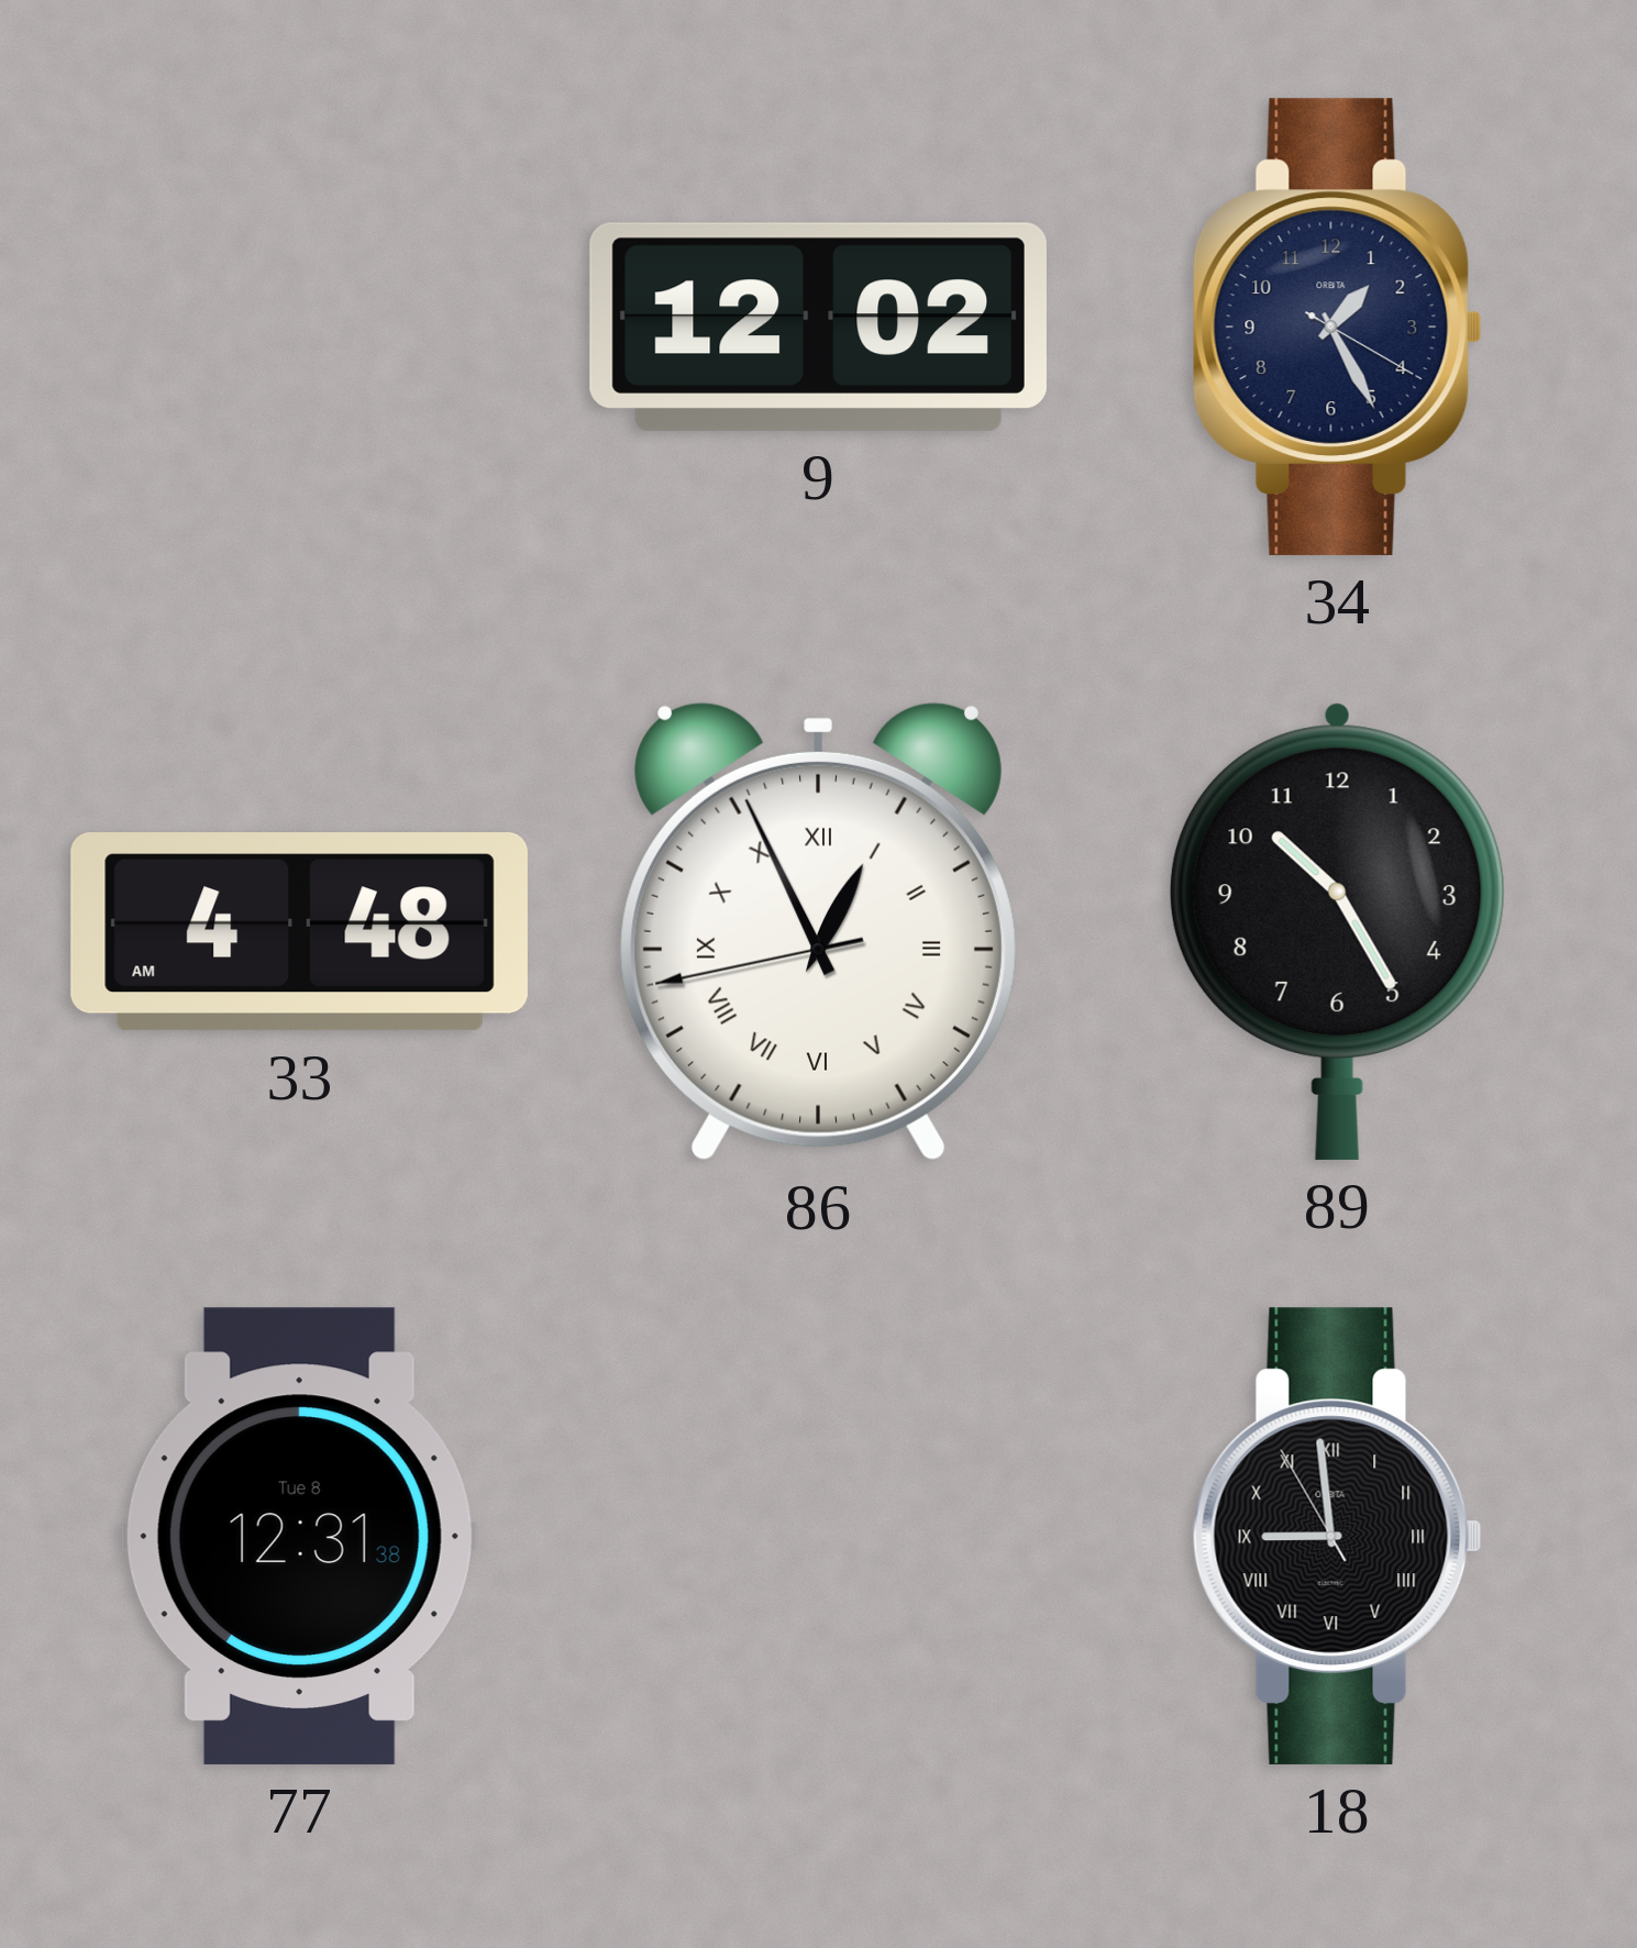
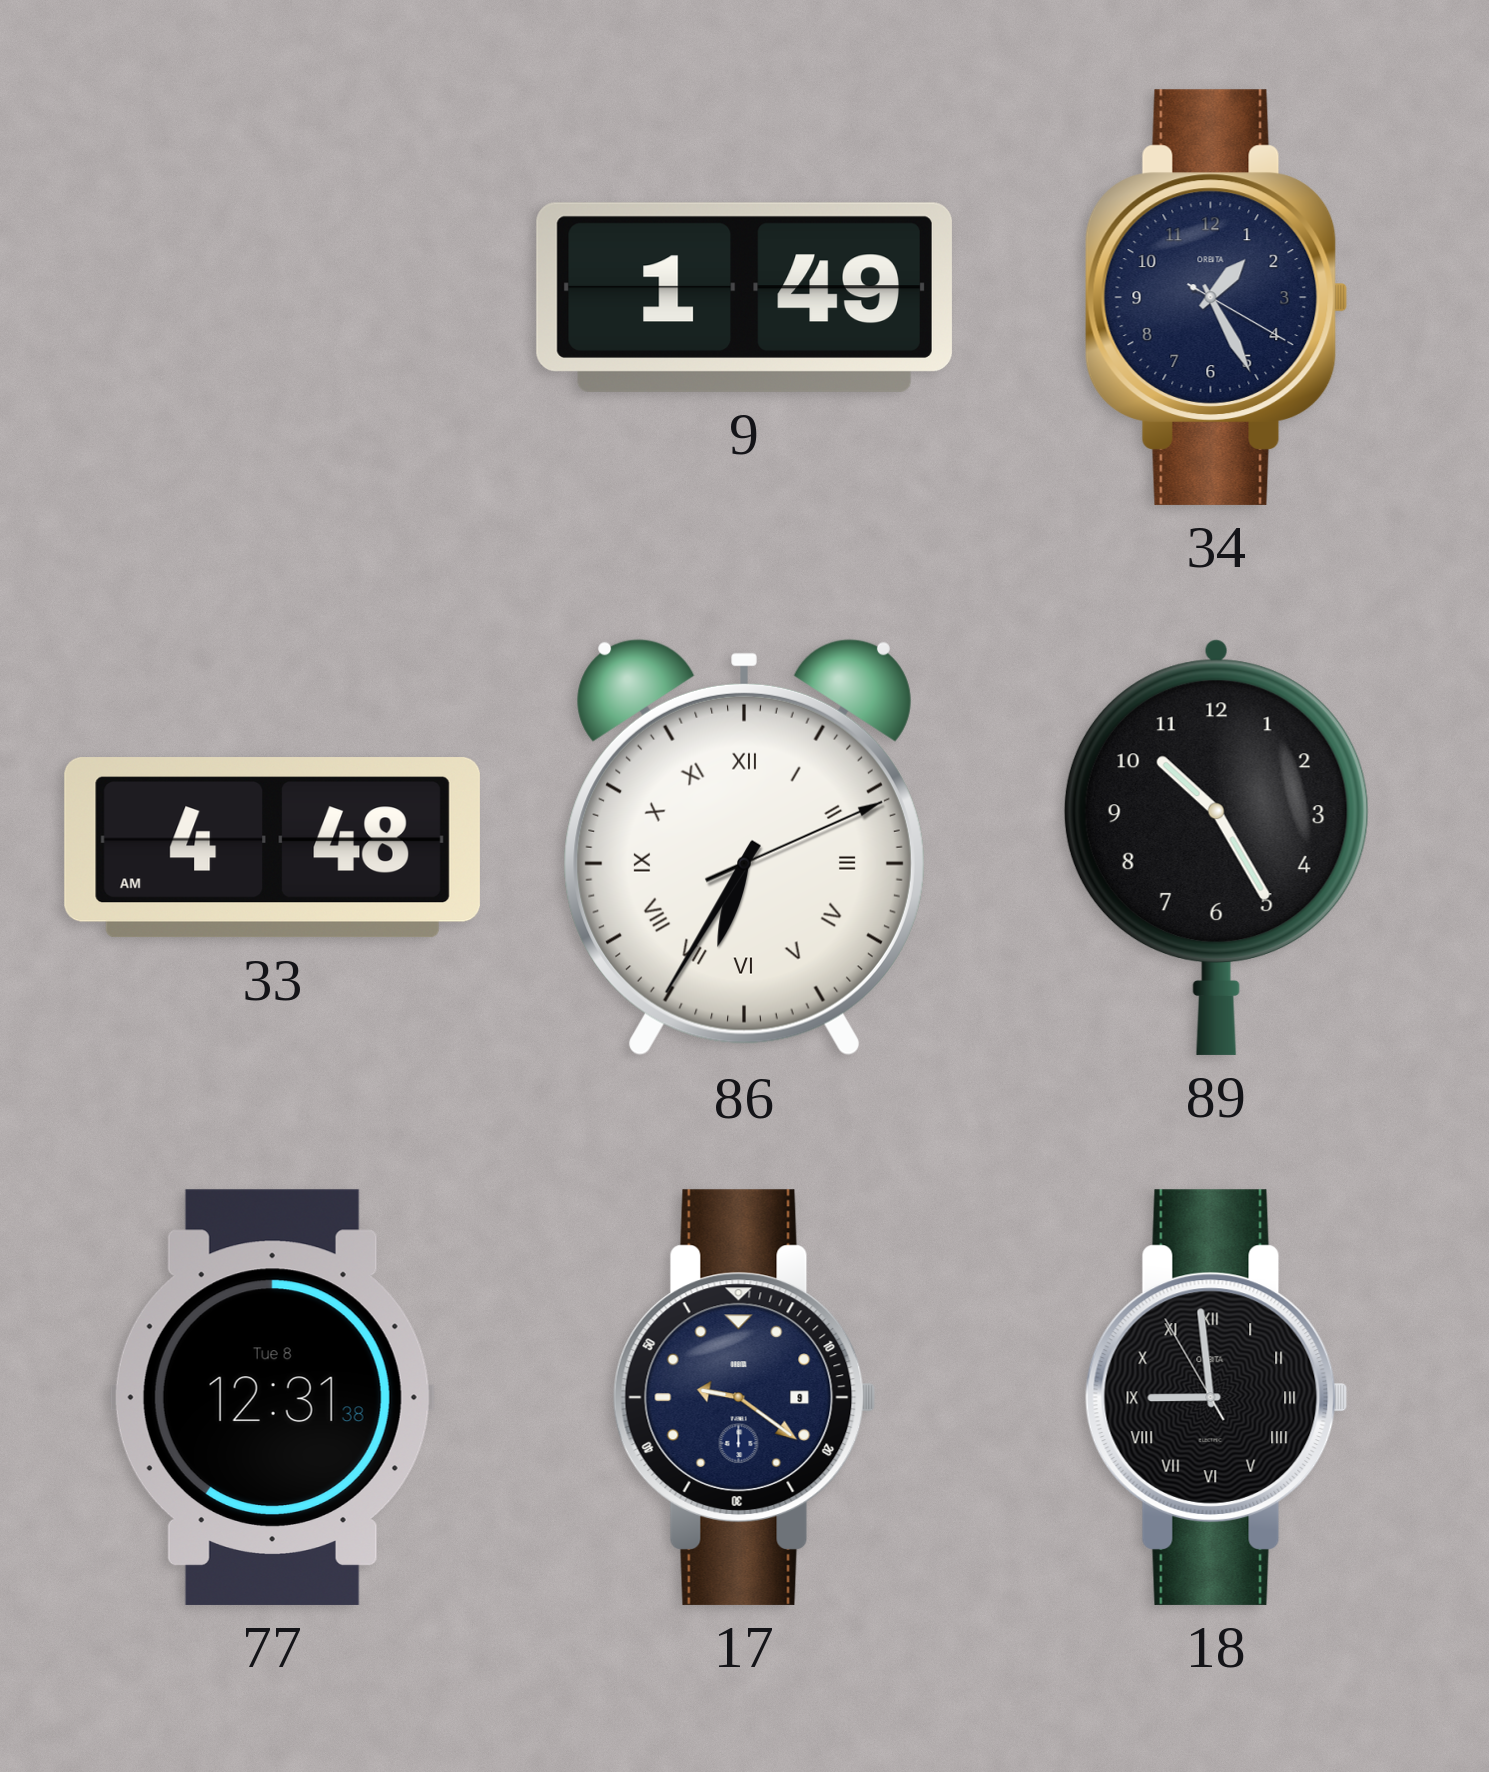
9: 12:02 -> 1:49 (744, 297)
86: 12:55 -> 6:35 (744, 847)
17: none -> 9:21 (744, 1397)
